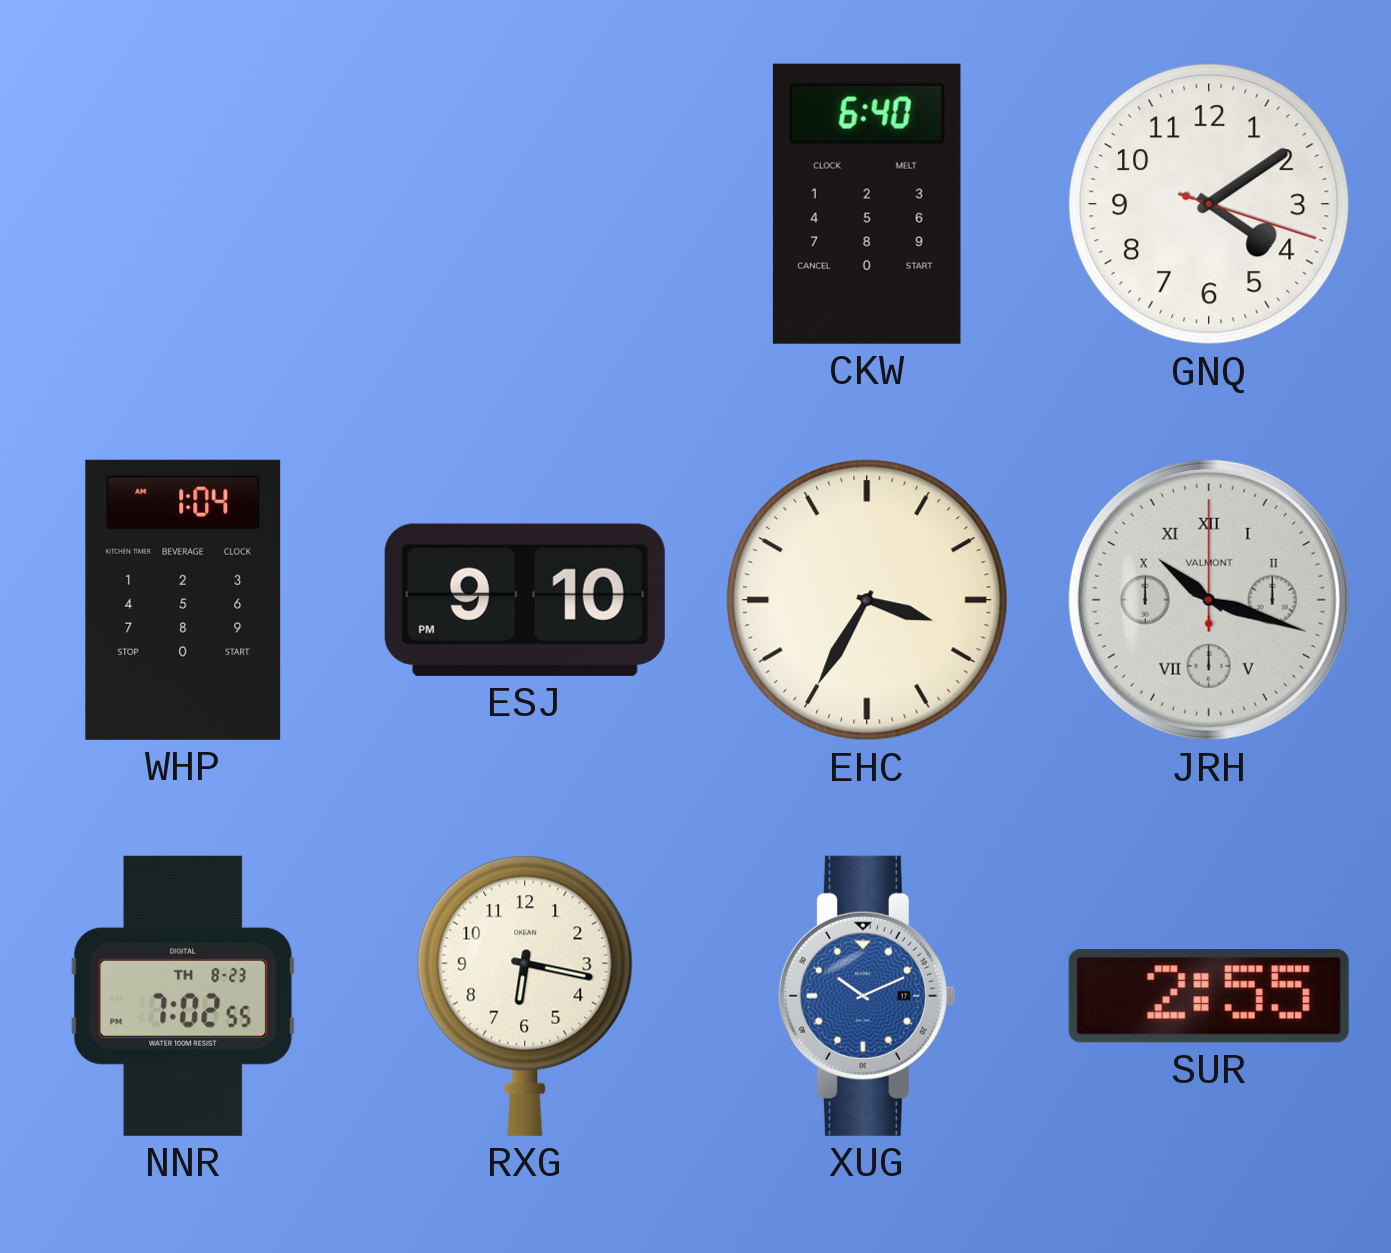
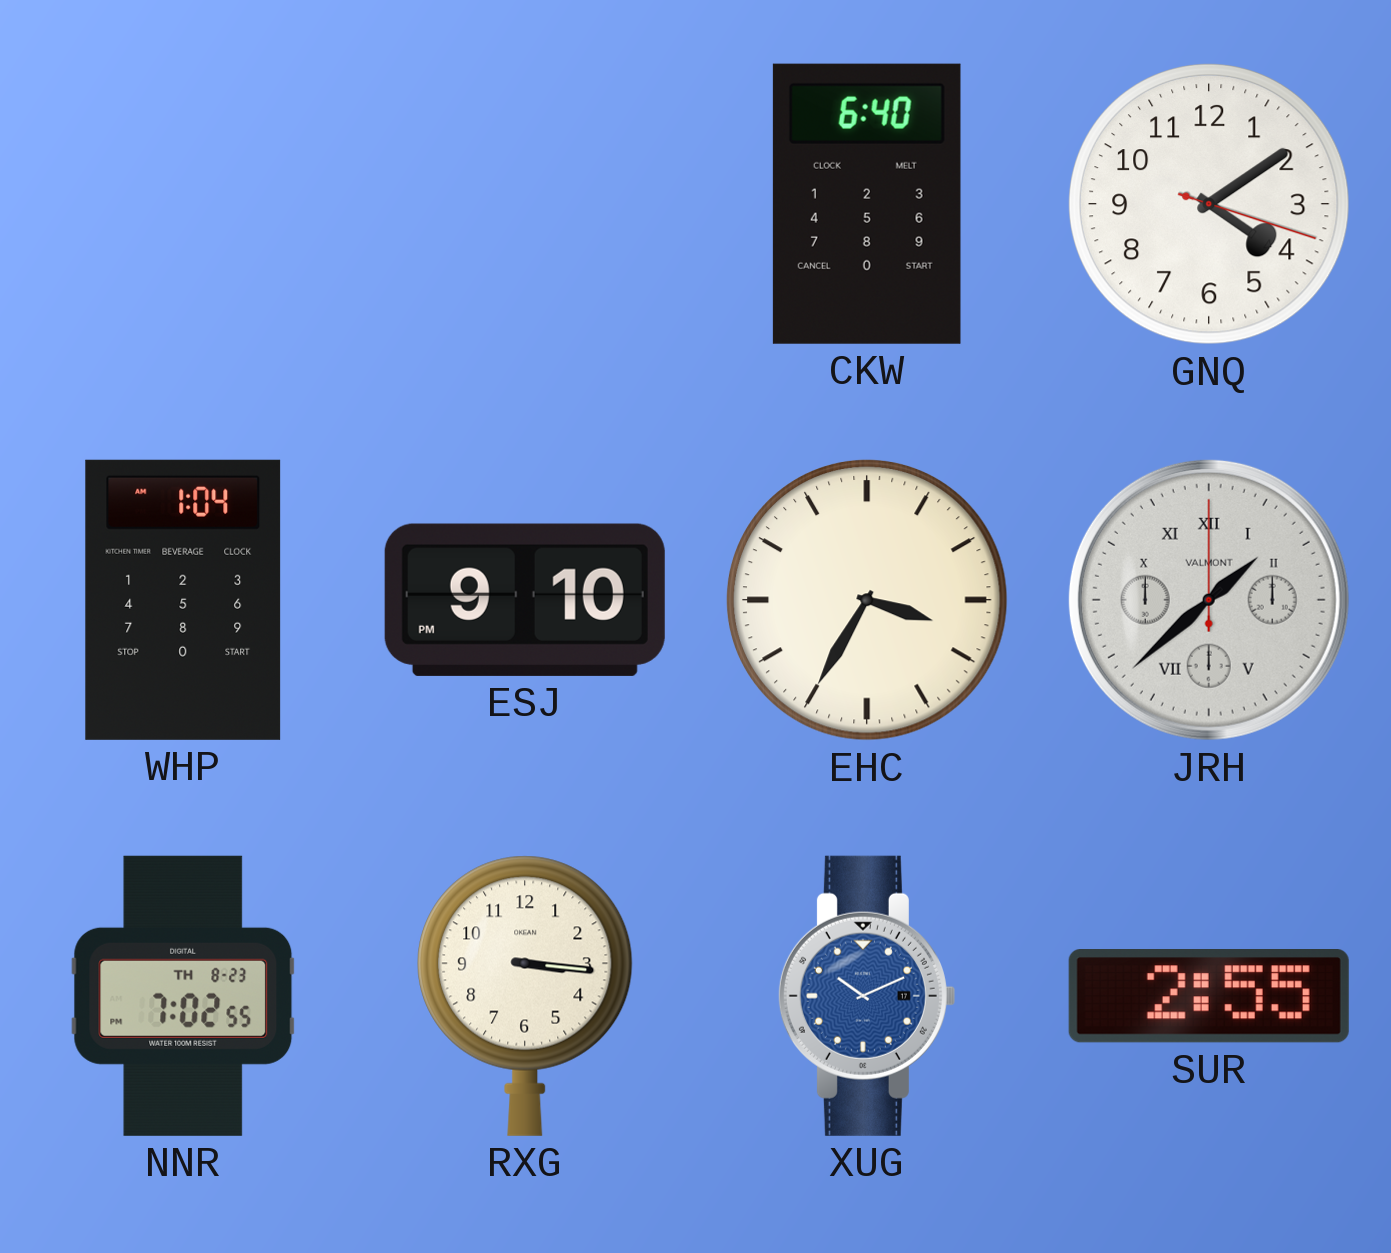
JRH: 10:18 -> 1:38 (1209, 600)
RXG: 6:17 -> 3:16 (525, 996)
